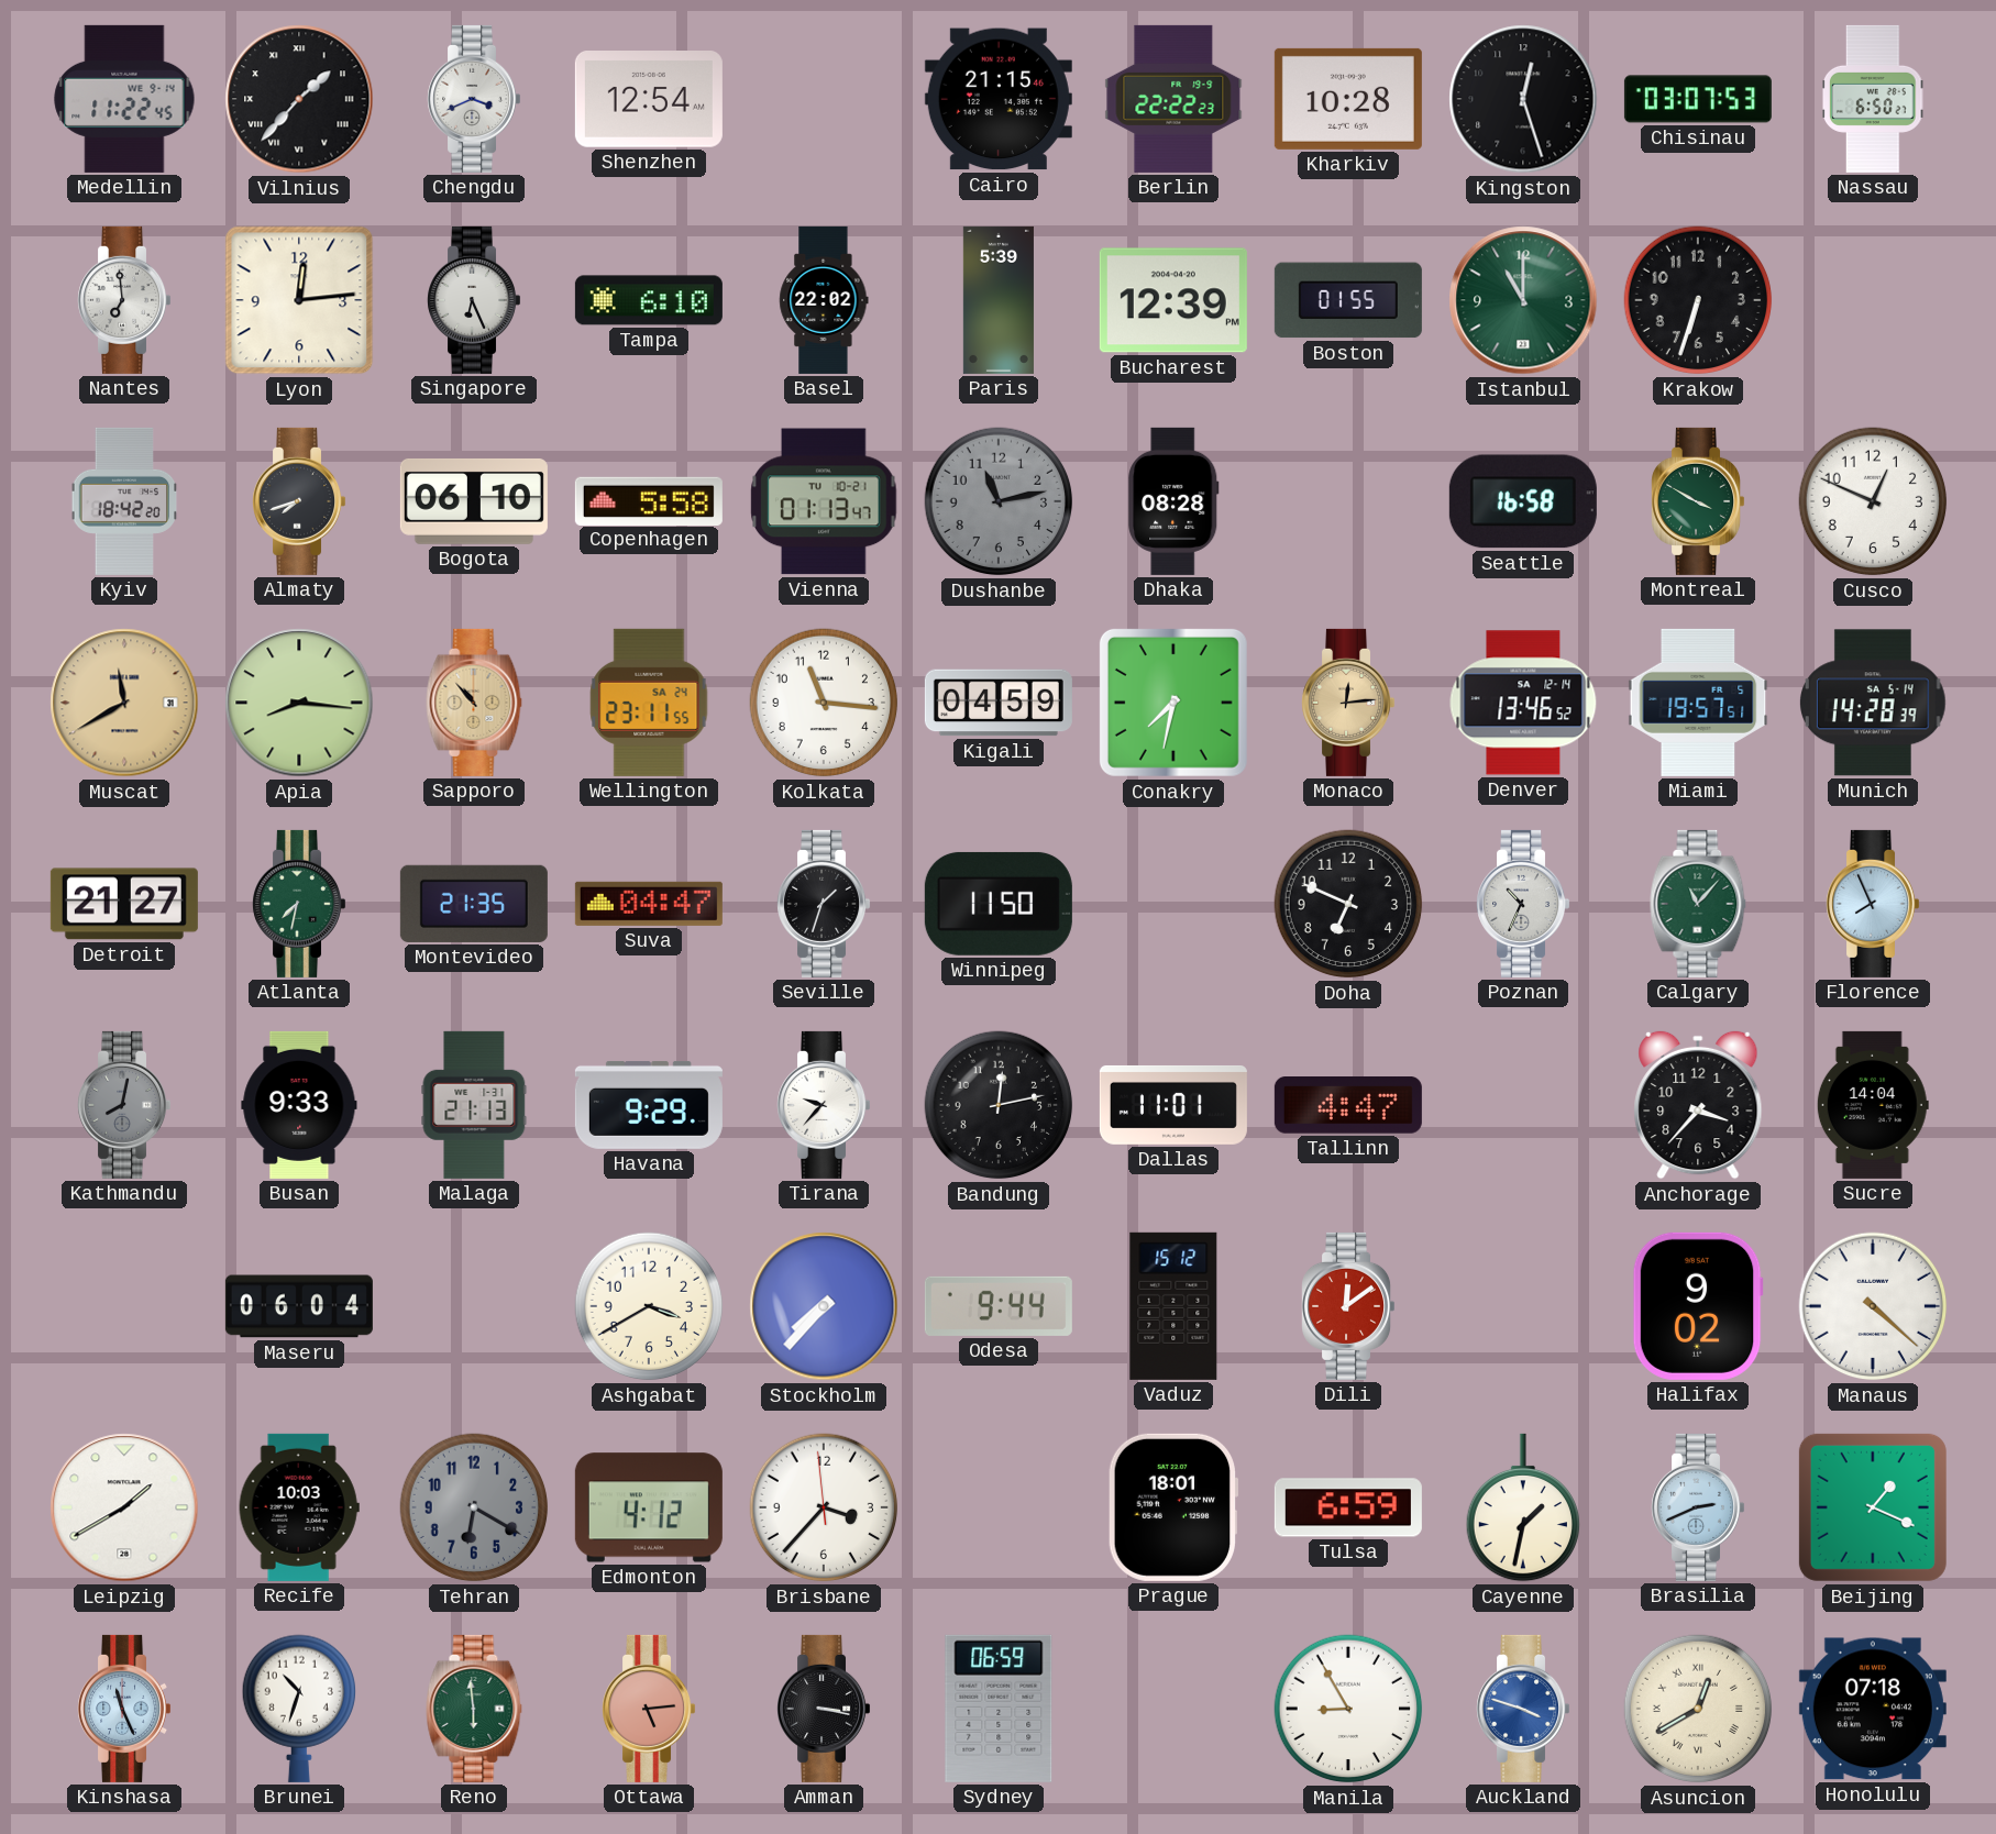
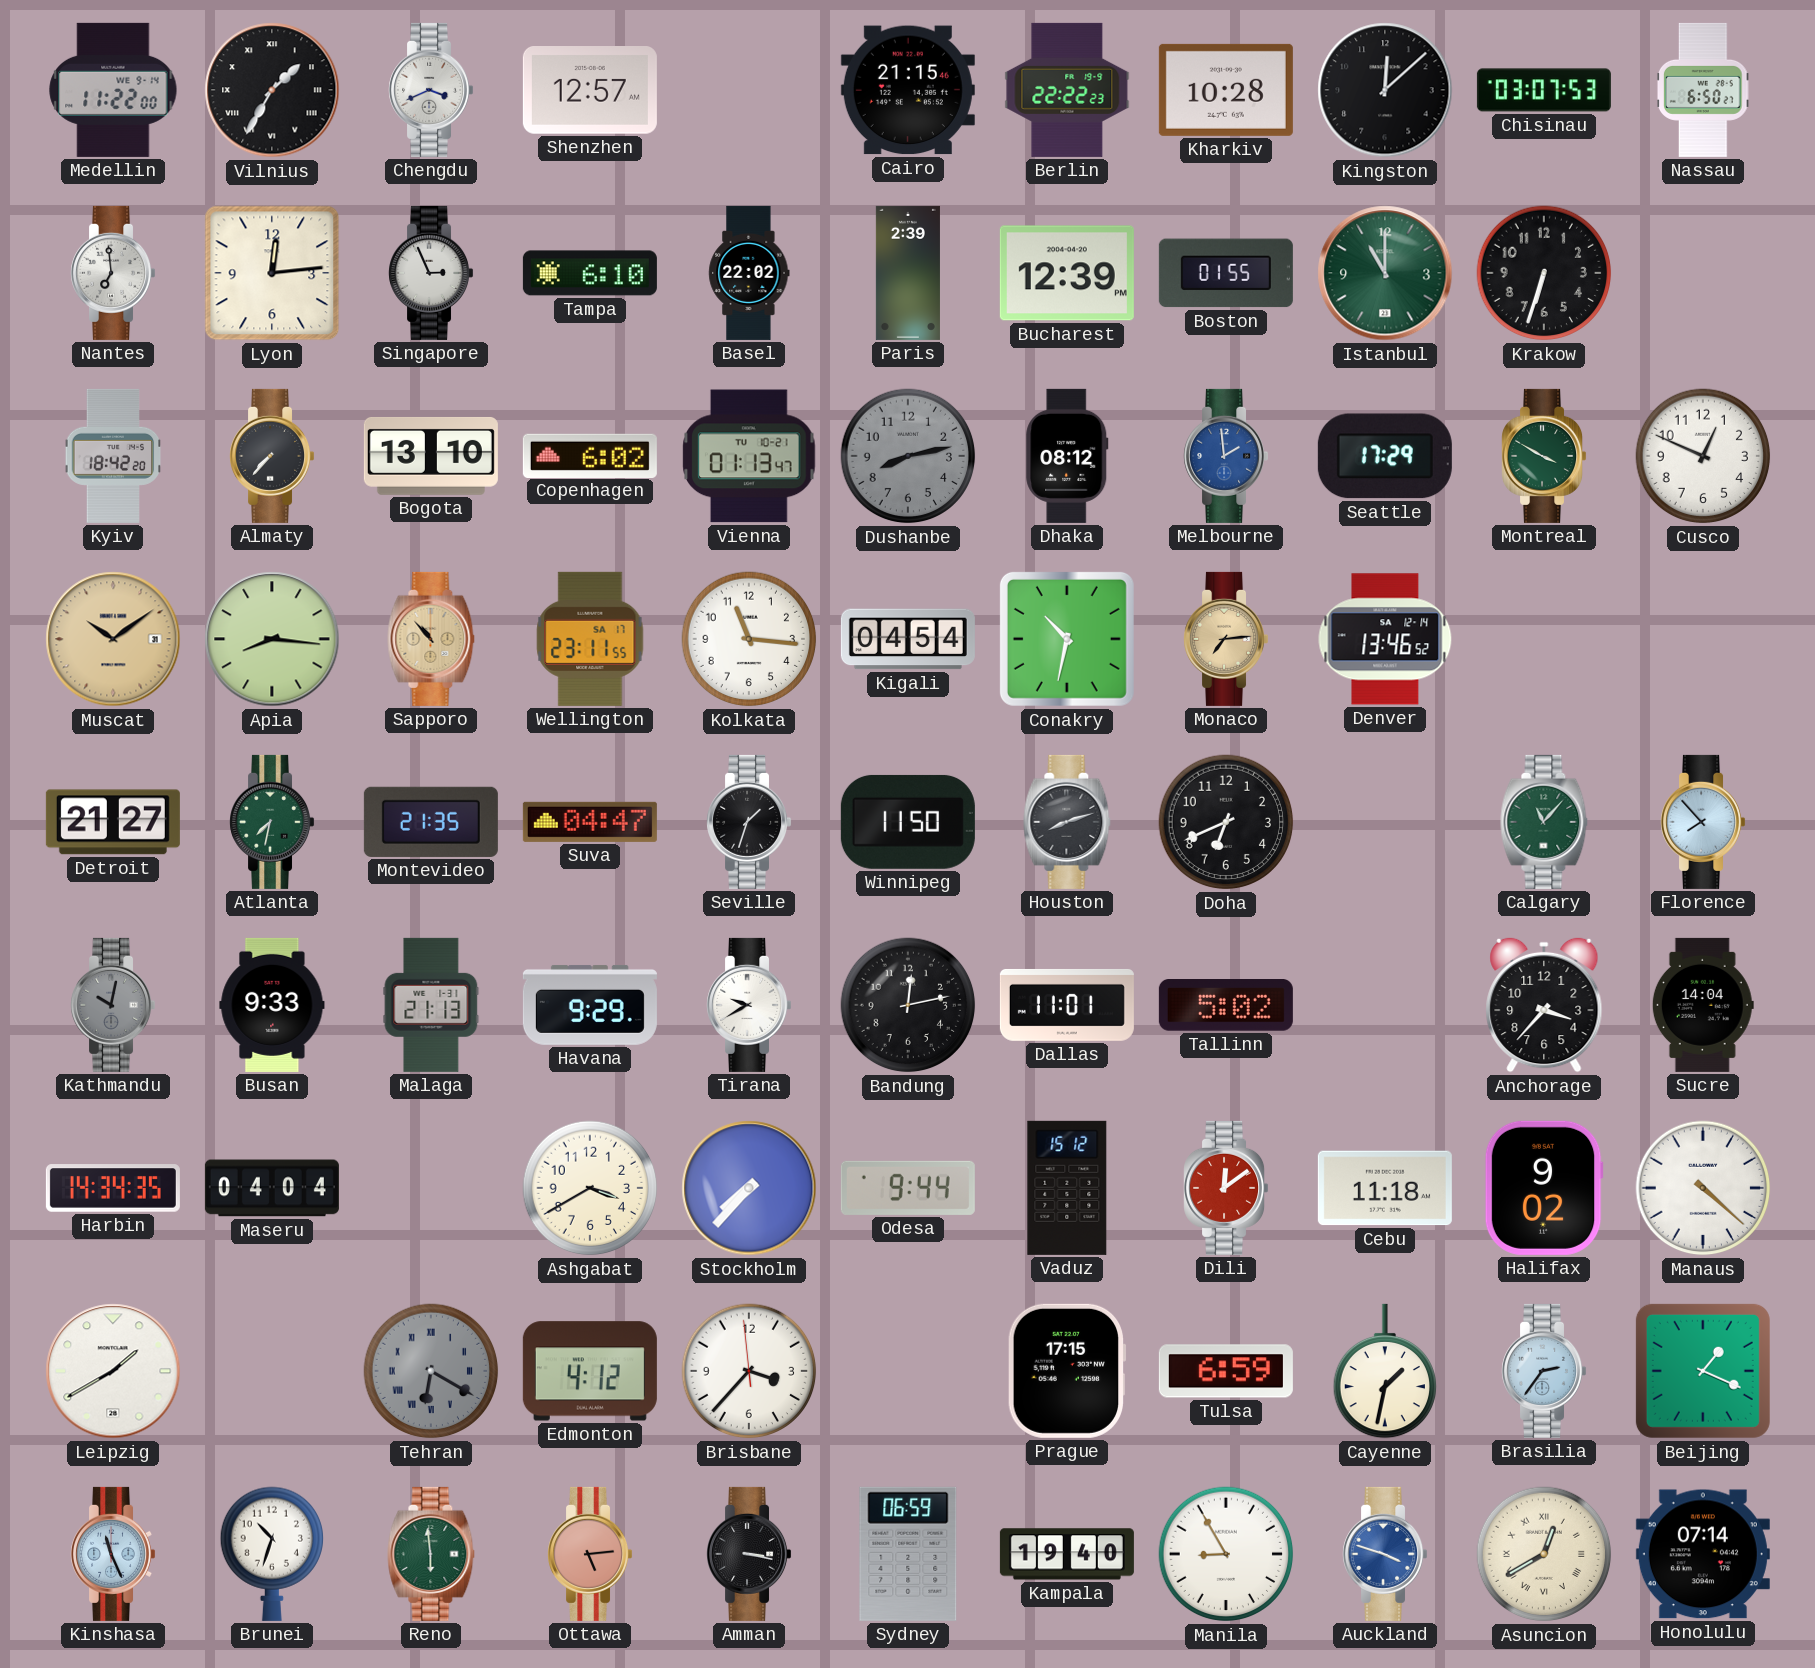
Medellin: 11:22:45 -> 11:22:00 (113, 90)
Vilnius: 1:37 -> 1:35 (272, 90)
Shenzhen: 12:54 -> 12:57 (590, 91)
Kingston: 12:27 -> 12:08 (1385, 90)
Singapore: 6:26 -> 2:56 (431, 273)
Paris: 5:39 -> 2:39 (908, 273)
Almaty: 7:42 -> 7:37 (272, 456)
Bogota: 06:10 -> 13:10 (431, 456)
Copenhagen: 5:58 -> 6:02 (590, 455)
Dushanbe: 11:13 -> 8:13 (908, 456)
Dhaka: 08:28 -> 08:12 (1067, 456)
Melbourne: none -> 1:59 (1226, 456)
Seattle: 16:58 -> 17:29 (1385, 456)
Muscat: 11:40 -> 10:09 (113, 639)
Wellington date: SA 24 -> SA 17 (590, 639)
Kigali: 04:59 -> 04:54 (908, 639)
Conakry: 7:32 -> 10:32 (1067, 639)
Monaco: 12:14 -> 7:14 (1226, 639)
Miami: 19:57 -> none (1698, 703)
Munich: 14:28 -> none (1873, 703)
Houston: none -> 8:12 (1067, 822)
Doha: 6:49 -> 6:41 (1226, 822)
Poznan: 10:34 -> none (1523, 904)
Florence: 7:56 -> 7:53 (1703, 822)
Kathmandu: 8:02 -> 10:02 (113, 1005)
Tirana: 9:37 -> 9:40 (749, 1005)
Tallinn: 4:47 -> 5:02 (1226, 1006)
Harbin: none -> 14:34 (113, 1188)
Maseru: 06:04 -> 04:04 (272, 1188)
Cebu: none -> 11:18 (1385, 1188)
Recife: 10:03 -> none (299, 1507)
Tehran numerals: Arabic -> Roman (431, 1371)
Prague: 18:01 -> 17:15 (1067, 1371)
Brasilia: 2:41 -> 2:36 (1544, 1371)
Kampala: none -> 19:40 (1067, 1554)
Honolulu: 07:18 -> 07:14 (1703, 1554)
